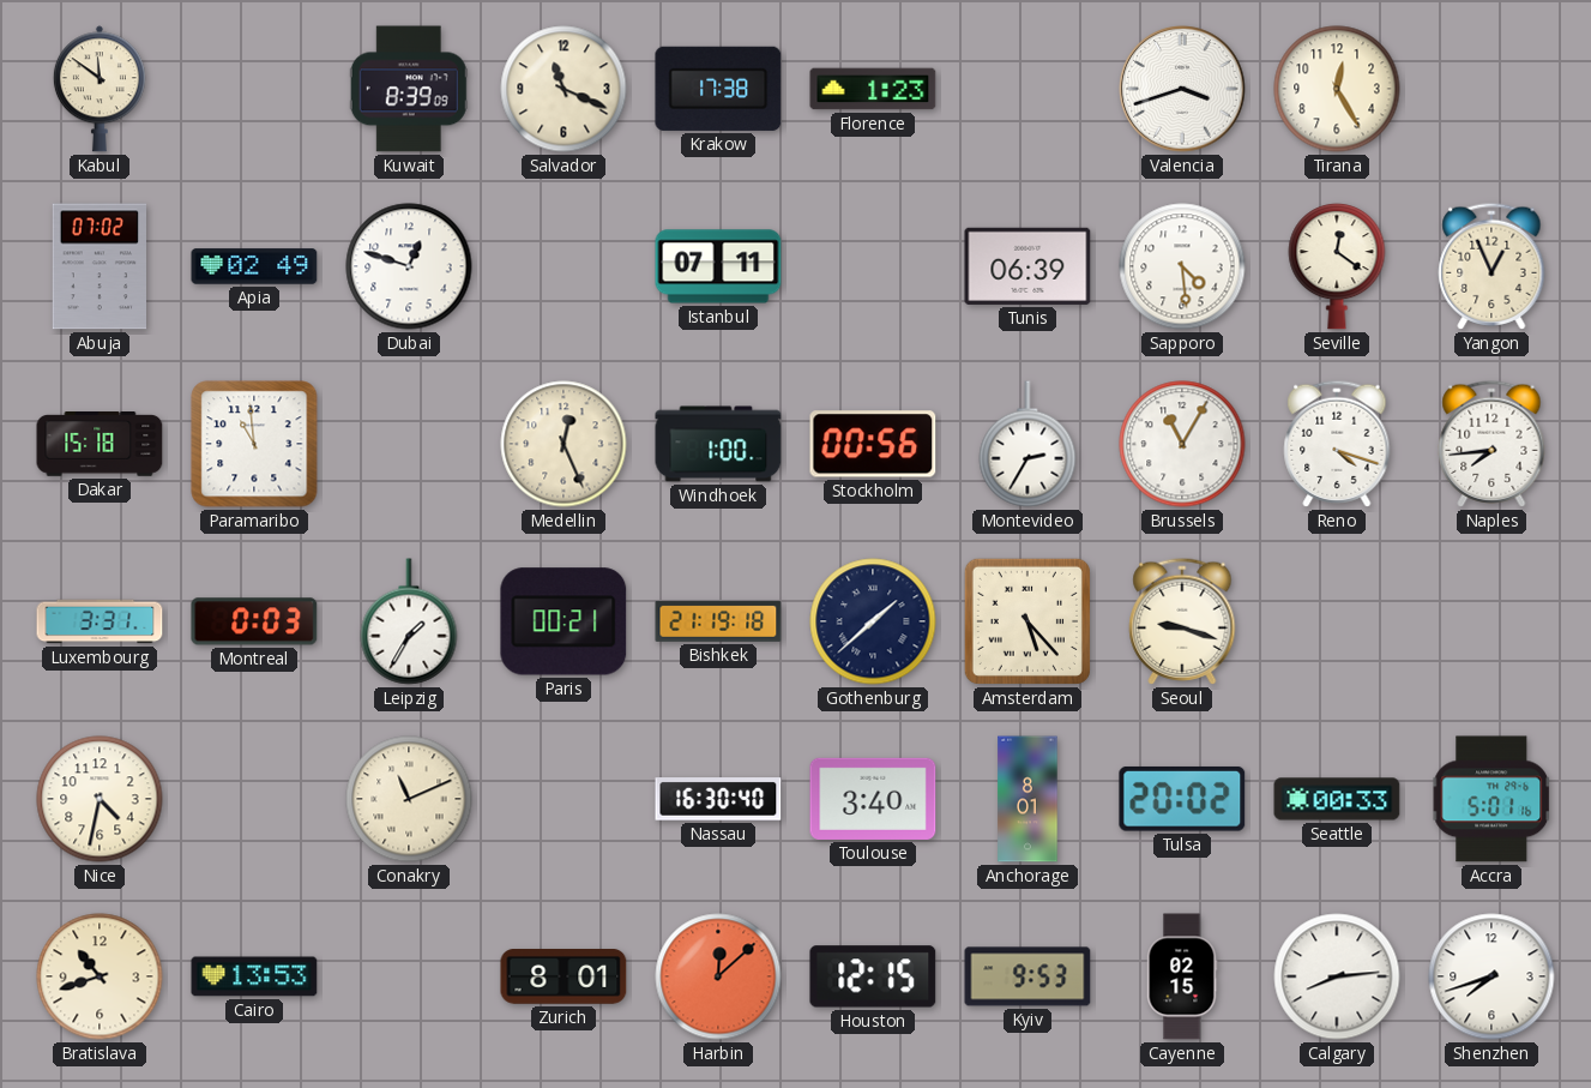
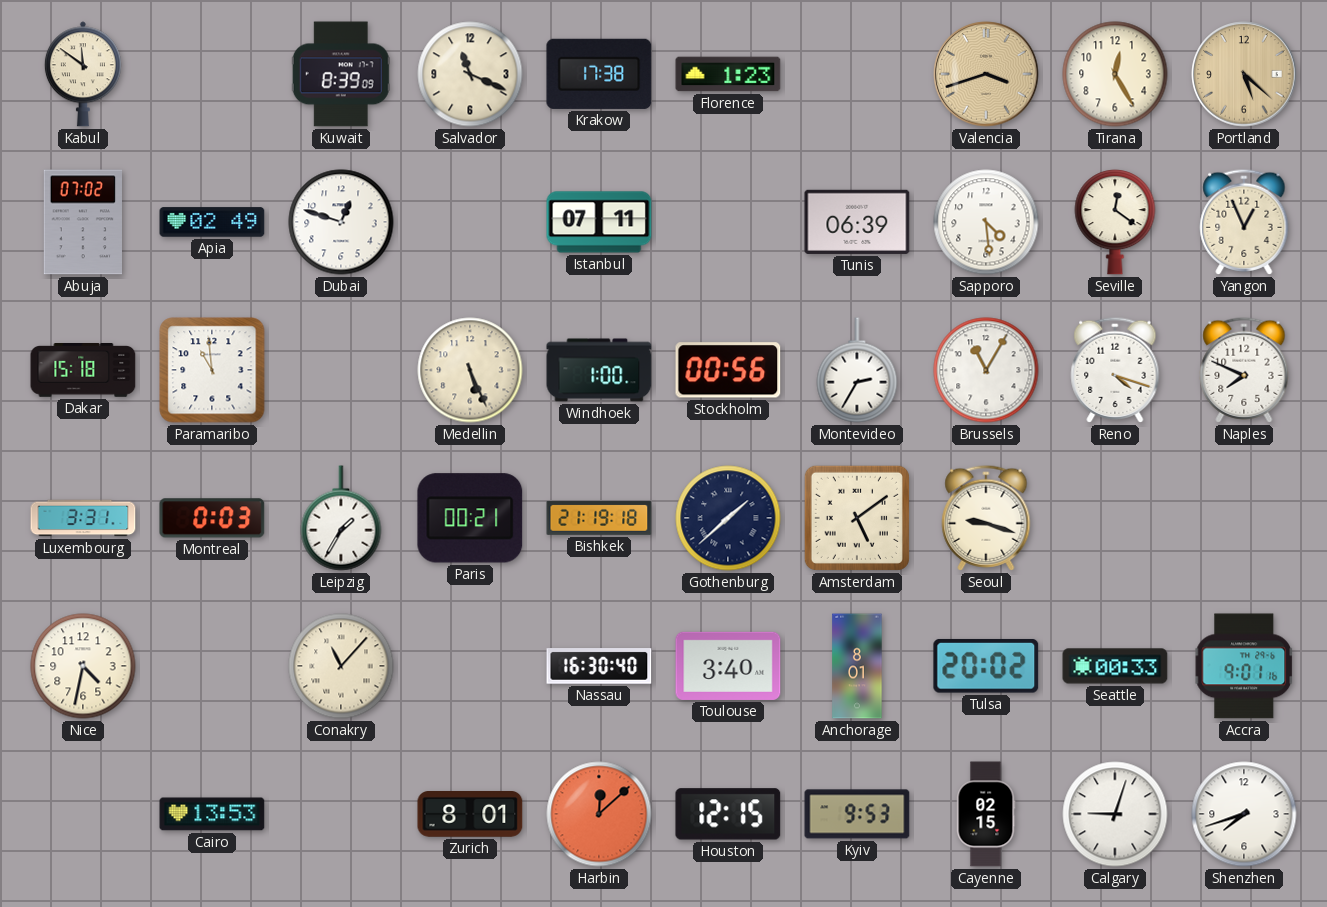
Valencia dial: white -> champagne (986, 74)
Portland: none -> 5:22 (1244, 74)
Medellin: 12:26 -> 5:26 (470, 370)
Naples: 7:44 -> 7:49 (1244, 370)
Amsterdam: 5:23 -> 5:09 (857, 518)
Conakry: 11:11 -> 11:07 (341, 666)
Accra: 5:01 -> 9:01 (1244, 666)
Bratislava: 10:42 -> none (100, 976)
Calgary: 8:14 -> 9:03 (1115, 814)
